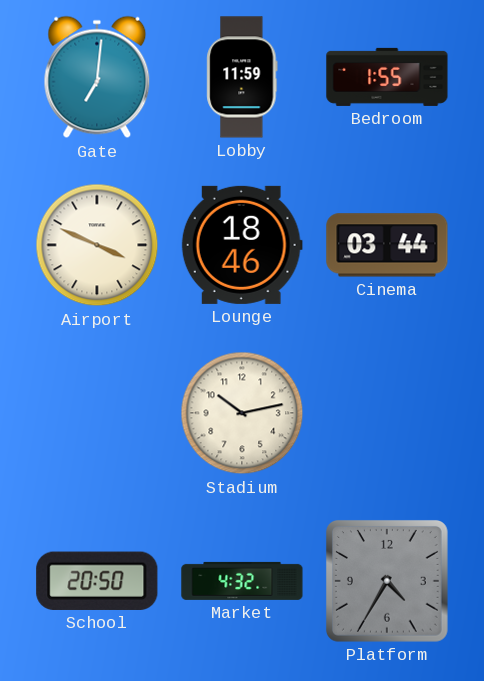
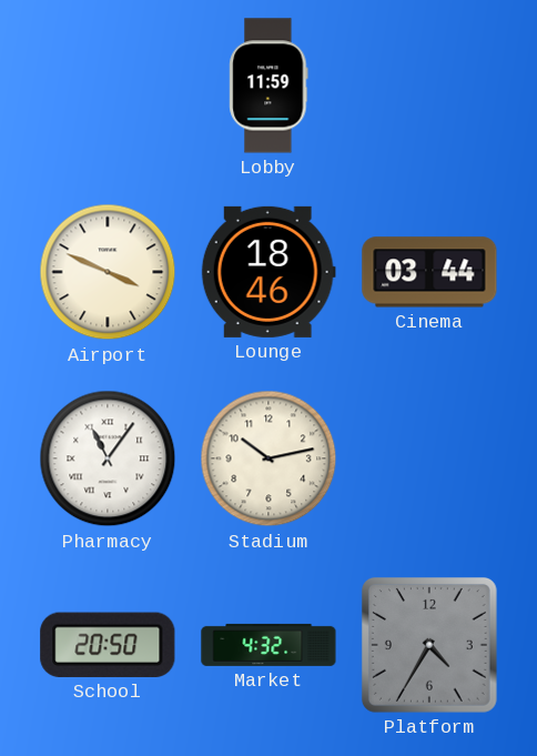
Gate: 7:01 -> none (97, 77)
Bedroom: 1:55 -> none (387, 77)
Pharmacy: none -> 11:06 (108, 458)
